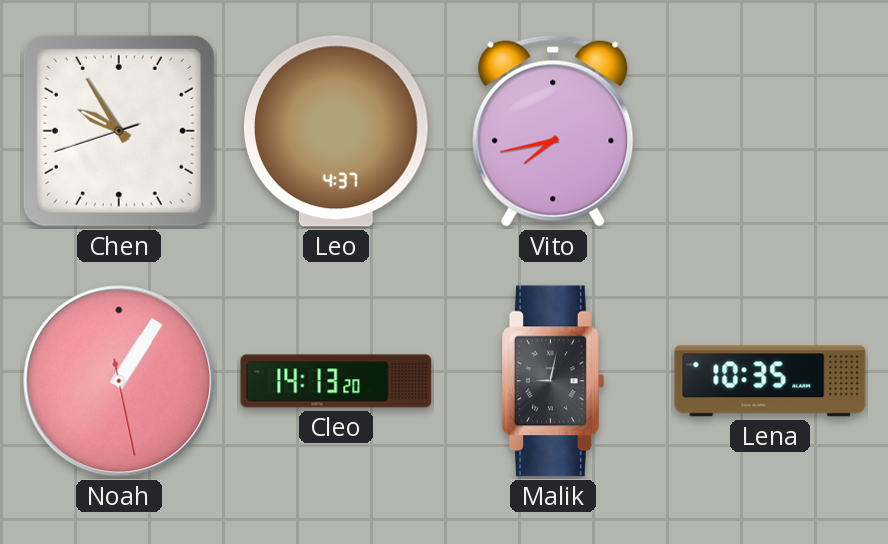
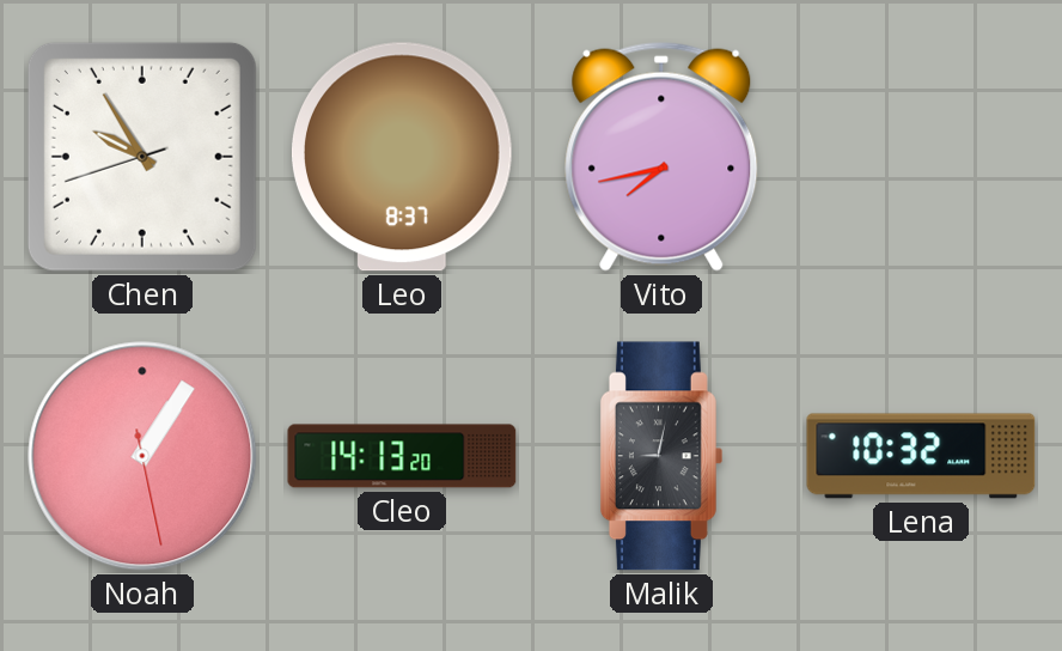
Leo: 4:37 -> 8:37 (402, 157)
Lena: 10:35 -> 10:32 (921, 456)
